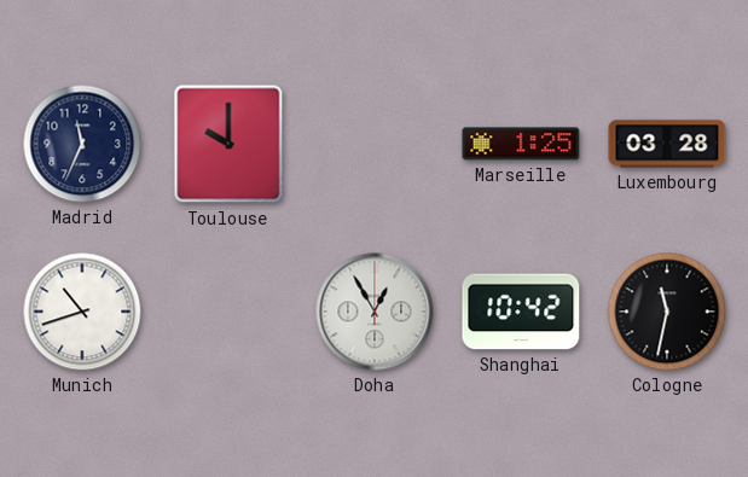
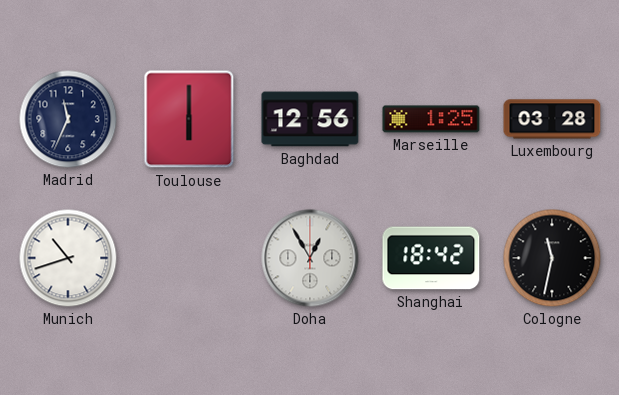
Toulouse: 10:00 -> 6:00 (189, 119)
Baghdad: none -> 12:56 (310, 119)
Shanghai: 10:42 -> 18:42 (431, 258)
